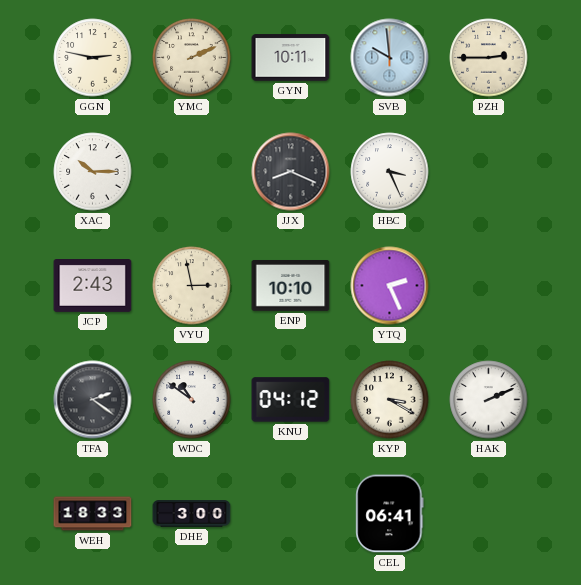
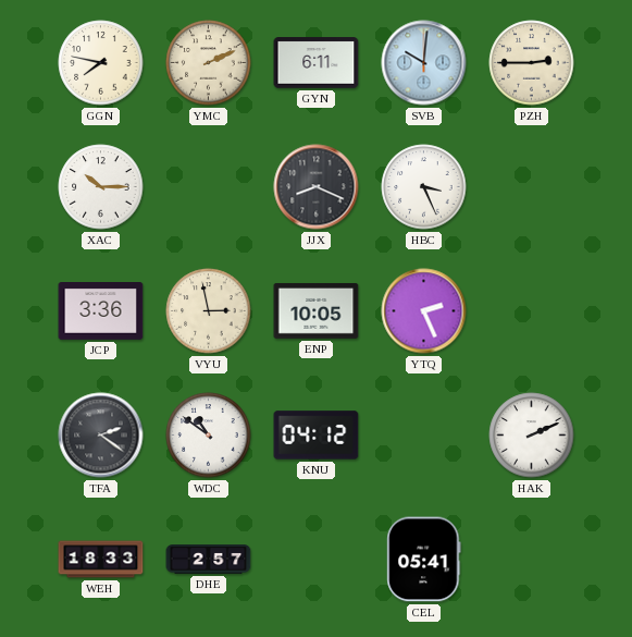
GGN: 2:47 -> 7:47 (101, 63)
GYN: 10:11 -> 6:11 (317, 63)
SVB: 9:59 -> 10:01 (424, 63)
JCP: 2:43 -> 3:36 (101, 311)
ENP: 10:10 -> 10:05 (317, 310)
KYP: 3:20 -> none (390, 400)
DHE: 3:00 -> 2:57 (209, 560)
CEL: 06:41 -> 05:41 (424, 560)
